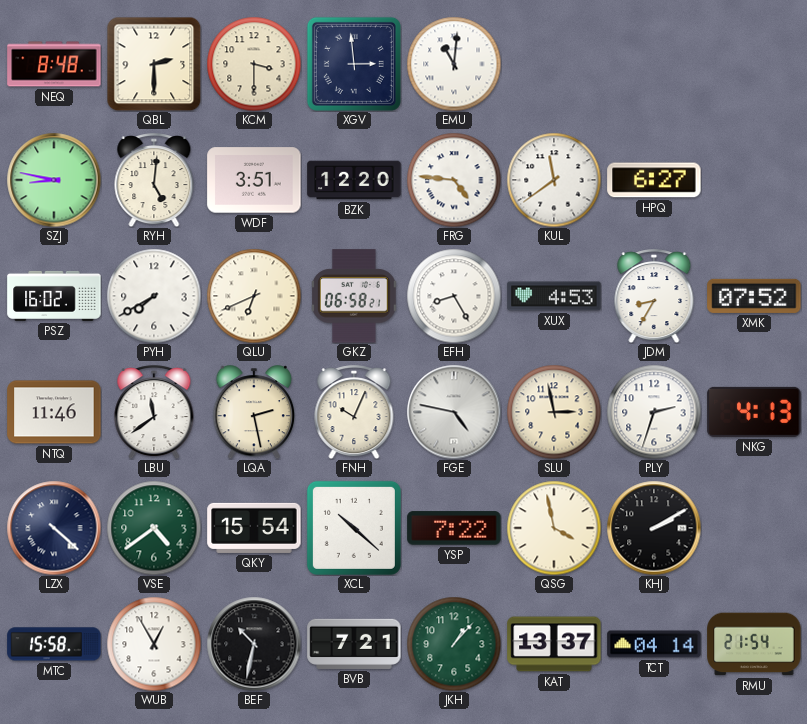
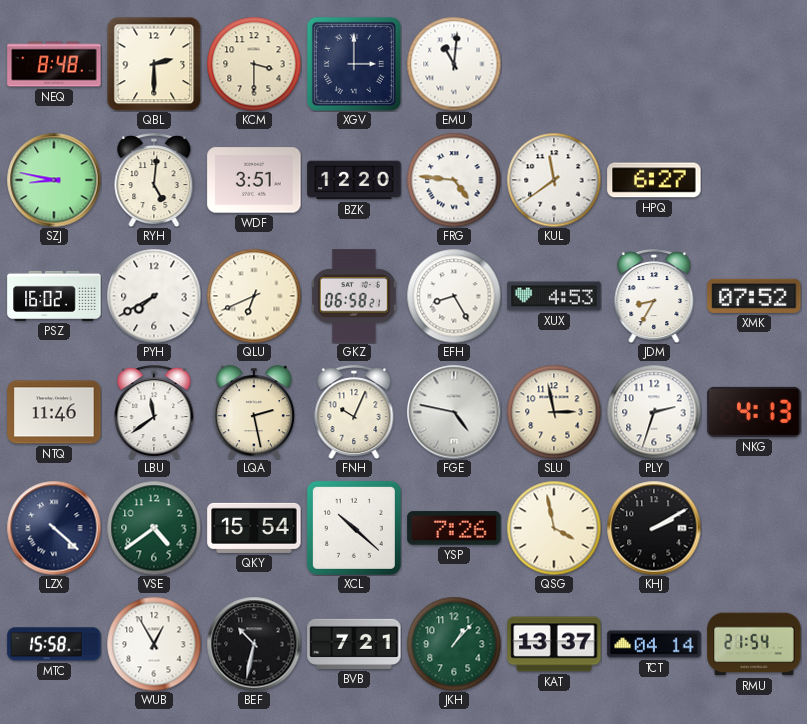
XGV: 2:59 -> 3:00 (354, 64)
YSP: 7:22 -> 7:26 (454, 528)
